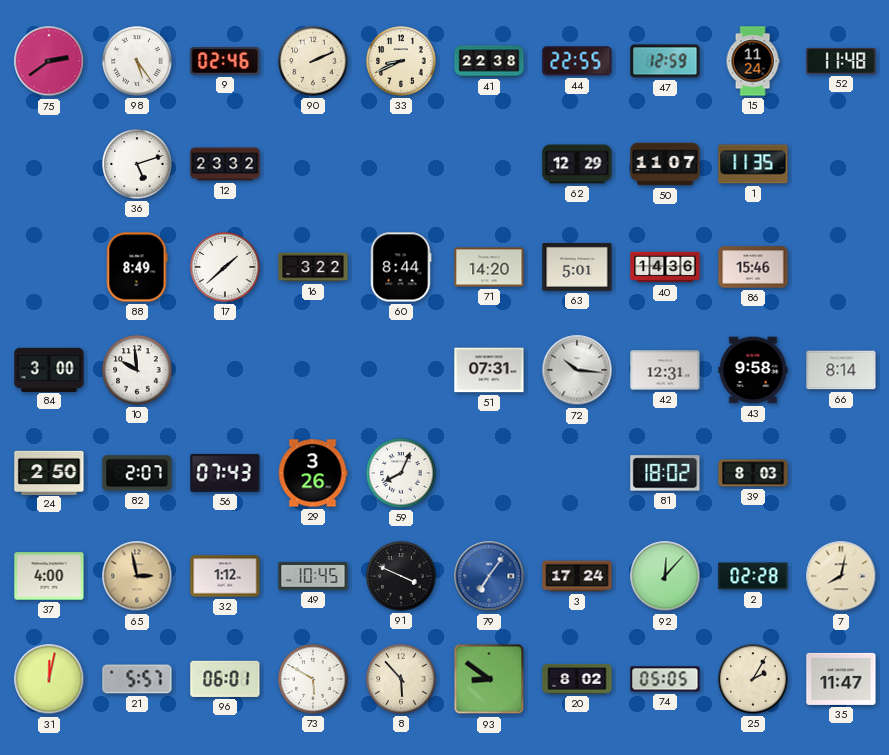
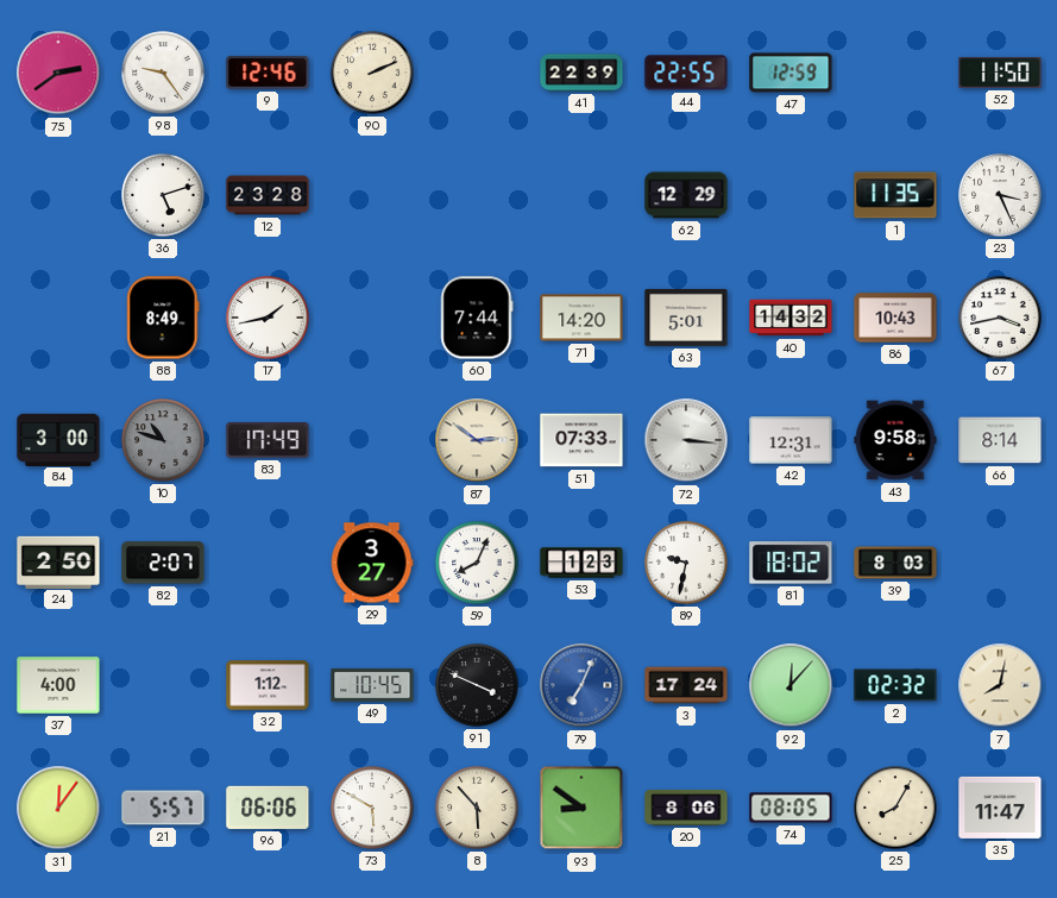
98: 5:24 -> 9:24 (163, 73)
9: 02:46 -> 12:46 (268, 73)
33: 8:41 -> none (401, 61)
41: 22:38 -> 22:39 (581, 73)
15: 11:24 -> none (753, 61)
52: 11:48 -> 11:50 (1000, 73)
12: 23:32 -> 23:28 (268, 195)
50: 11:07 -> none (665, 164)
23: none -> 3:26 (1000, 195)
17: 1:38 -> 1:43 (268, 318)
16: 3:22 -> none (313, 267)
60: 8:44 -> 7:44 (477, 318)
40: 14:36 -> 14:32 (791, 318)
86: 15:46 -> 10:43 (895, 318)
67: none -> 3:43 (1000, 318)
10: 9:59 -> 10:48 (163, 440)
10 dial: white -> grey (163, 440)
83: none -> 17:49 (268, 440)
87: none -> 2:51 (477, 440)
51: 07:31 -> 07:33 (581, 440)
72: 10:16 -> 3:16 (686, 440)
56: 07:43 -> none (225, 473)
29: 3:26 -> 3:27 (372, 563)
53: none -> 1:23 (581, 563)
89: none -> 9:32 (686, 563)
65: 2:58 -> none (137, 576)
79: 7:06 -> 7:04 (581, 685)
2: 02:28 -> 02:32 (895, 685)
31: 12:02 -> 12:06 (58, 808)
96: 06:01 -> 06:06 (268, 808)
20: 8:02 -> 8:06 (686, 808)
74: 05:05 -> 08:05 (791, 808)
25: 2:05 -> 8:05 (895, 808)
